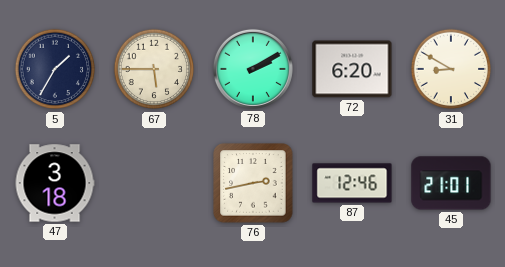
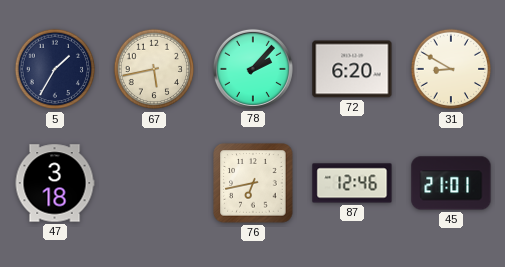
67: 5:45 -> 5:43 (154, 69)
78: 2:10 -> 2:07 (253, 69)
76: 2:43 -> 6:43 (253, 183)
